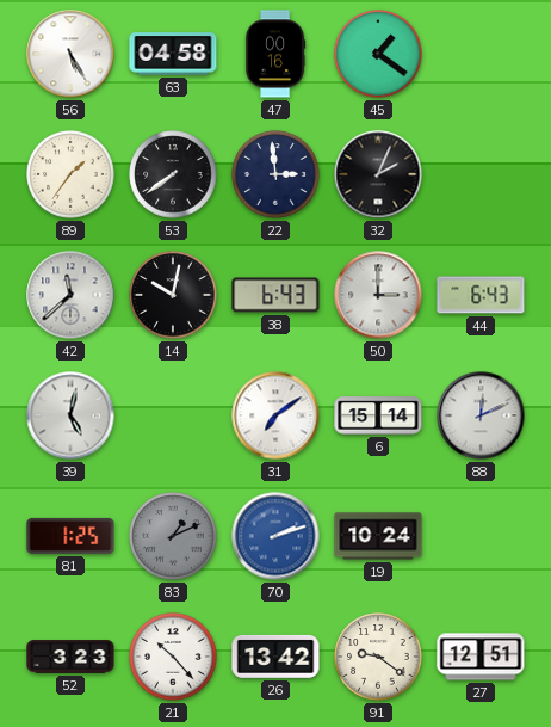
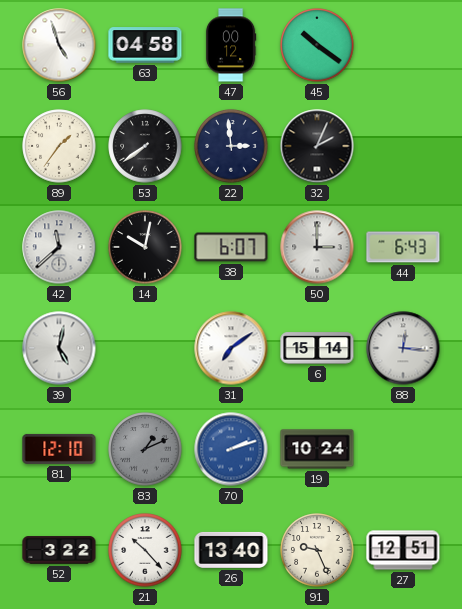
56: 5:25 -> 4:57 (59, 45)
47: 00:16 -> 00:12 (231, 45)
45: 1:21 -> 10:21 (317, 45)
38: 6:43 -> 6:07 (231, 247)
88: 12:11 -> 12:16 (403, 348)
81: 1:25 -> 12:10 (59, 449)
52: 3:23 -> 3:22 (59, 550)
26: 13:42 -> 13:40 (231, 550)
91: 9:21 -> 9:26 (317, 550)
